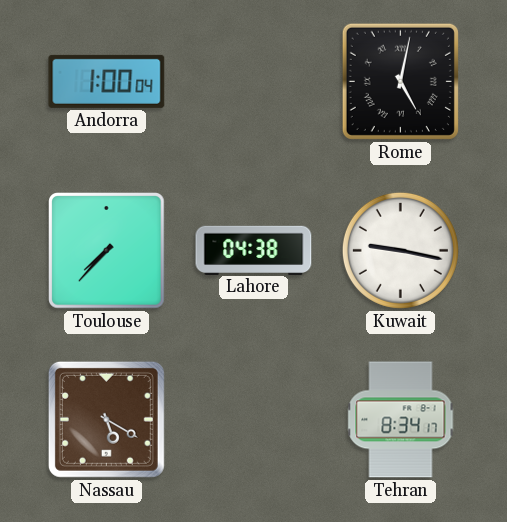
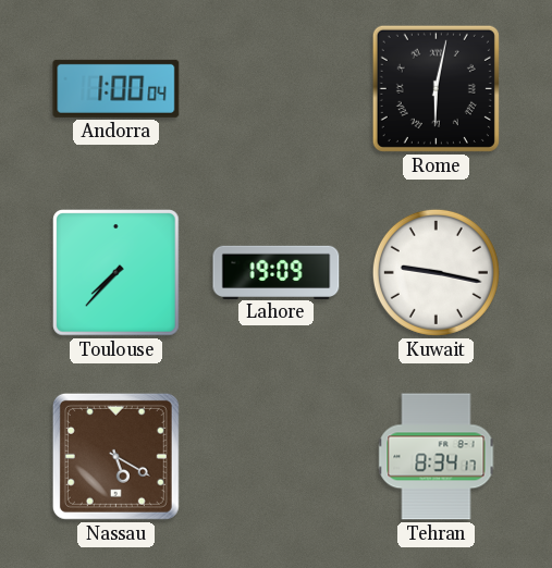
Rome: 5:02 -> 6:02 (436, 88)
Lahore: 04:38 -> 19:09 (277, 272)
